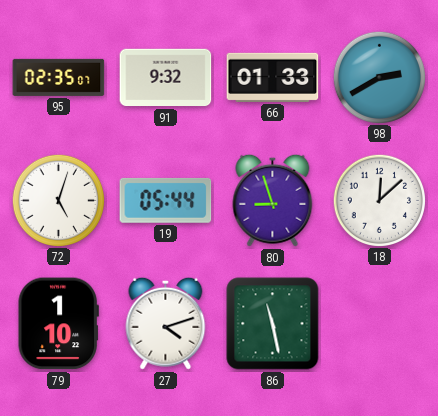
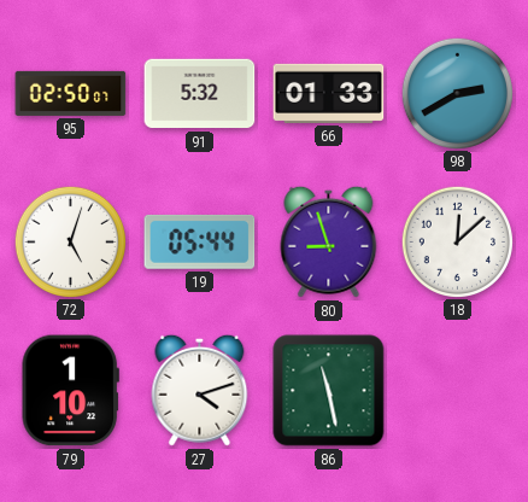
95: 02:35 -> 02:50 (71, 93)
91: 9:32 -> 5:32 (200, 94)
